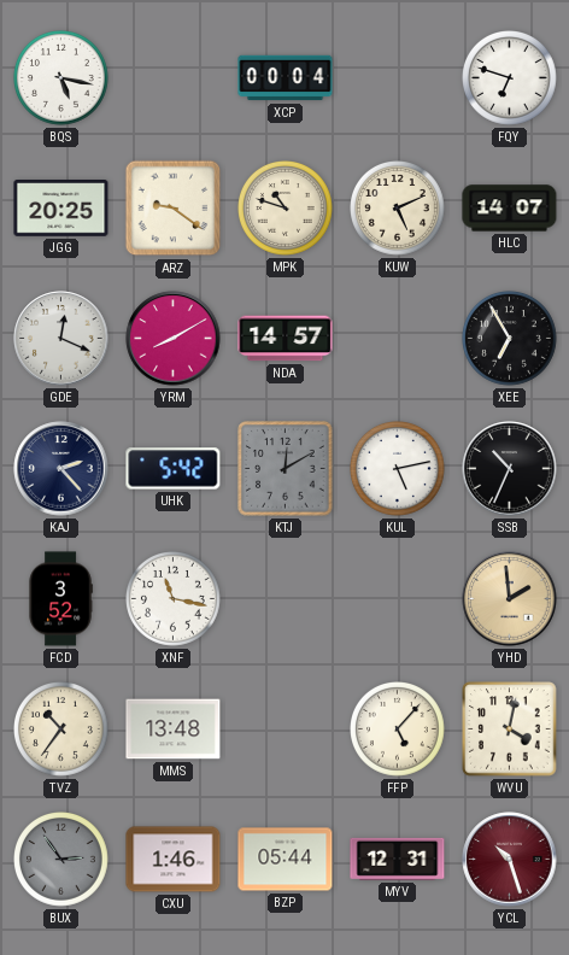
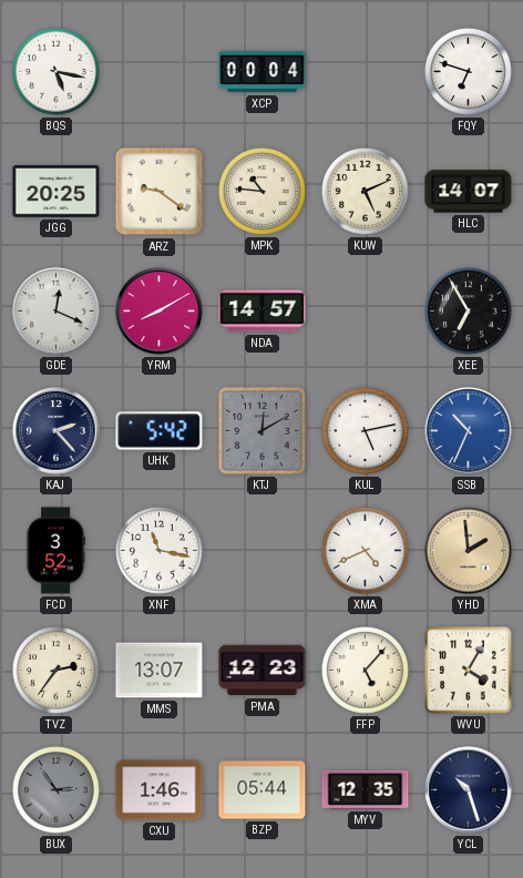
MPK: 10:48 -> 10:46 (263, 192)
SSB dial: black -> blue (469, 431)
XMA: none -> 4:41 (366, 551)
TVZ: 10:36 -> 2:36 (57, 671)
MMS: 13:48 -> 13:07 (160, 671)
PMA: none -> 12:23 (263, 671)
WVU: 4:02 -> 4:05 (469, 671)
MYV: 12:31 -> 12:35 (366, 789)
YCL dial: burgundy -> navy (469, 790)
